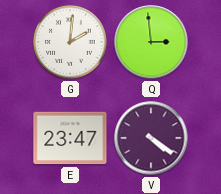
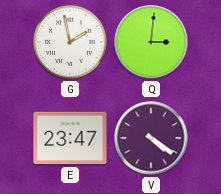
G: 2:01 -> 1:58 (70, 42)
Q: 2:59 -> 3:01 (151, 42)
